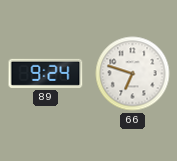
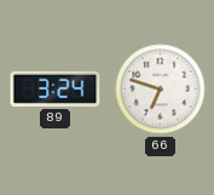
89: 9:24 -> 3:24 (56, 88)
